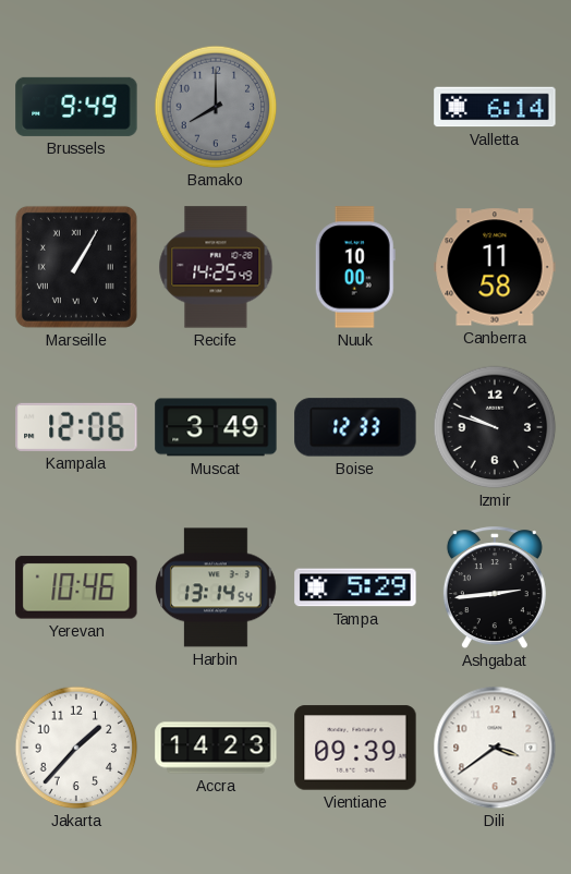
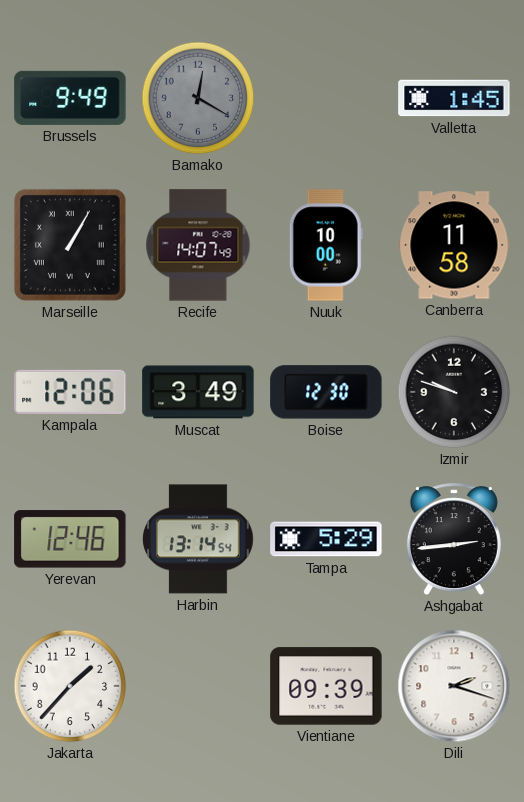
Bamako: 8:00 -> 12:20 (198, 98)
Valletta: 6:14 -> 1:45 (454, 98)
Recife: 14:25 -> 14:07 (198, 245)
Boise: 12:33 -> 12:30 (326, 392)
Yerevan: 10:46 -> 12:46 (70, 539)
Accra: 14:23 -> none (216, 748)
Dili: 3:39 -> 2:18 (454, 686)
